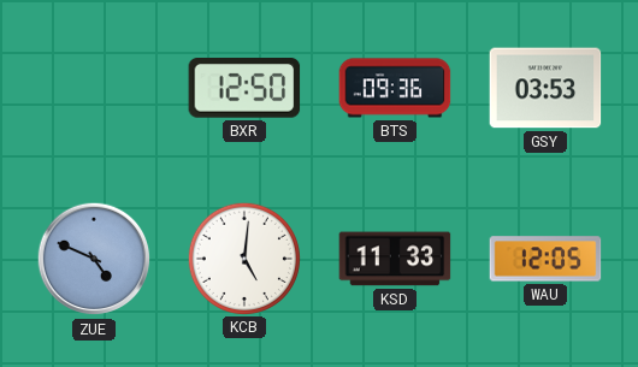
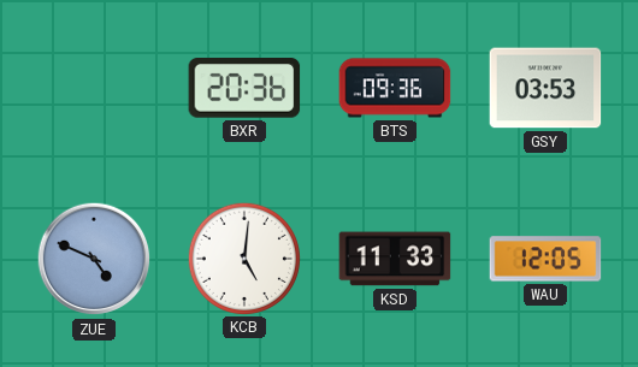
BXR: 12:50 -> 20:36 (244, 89)
